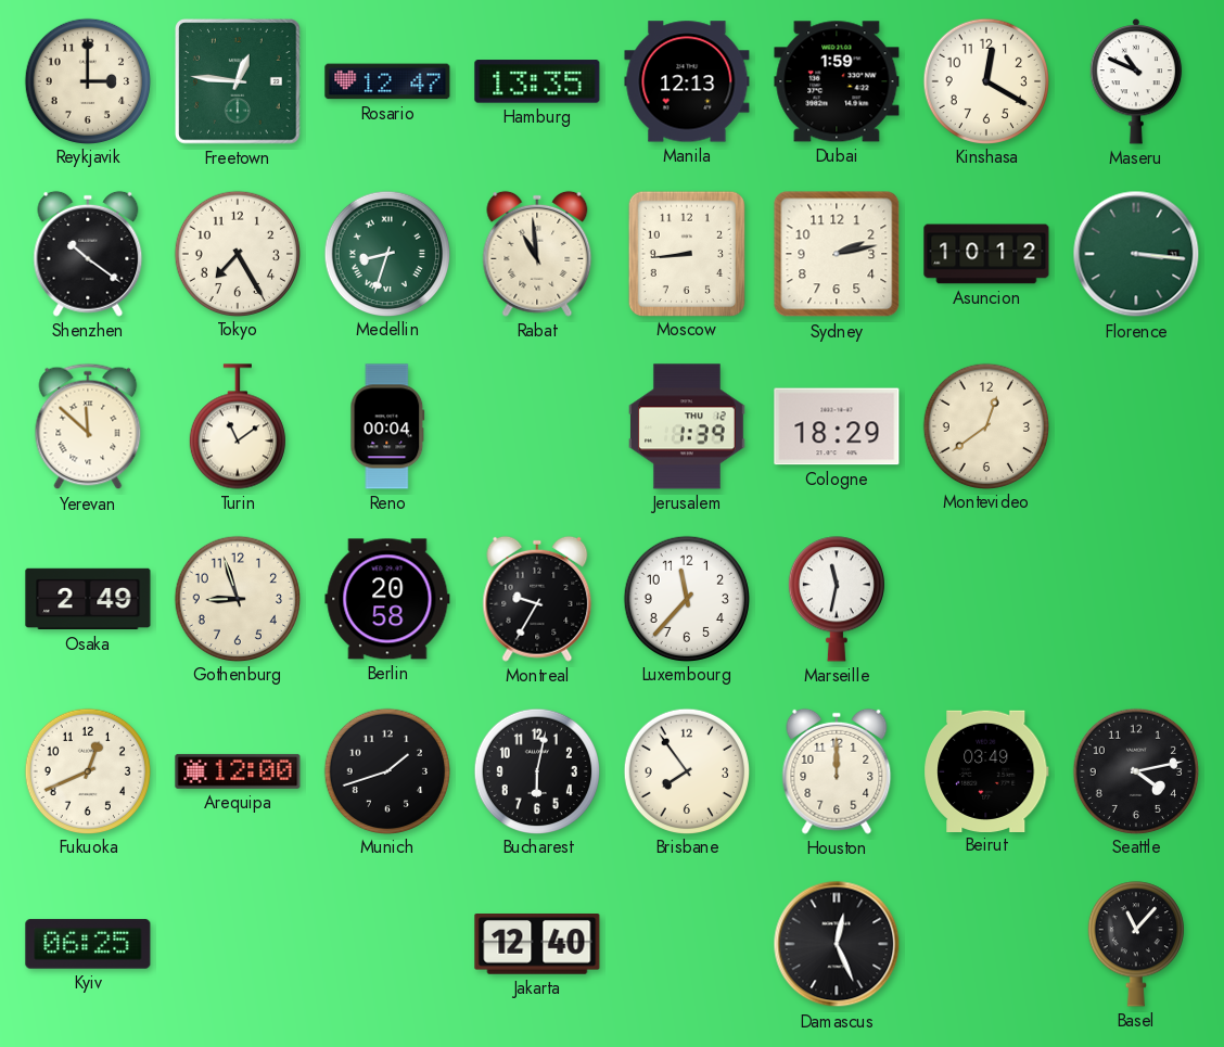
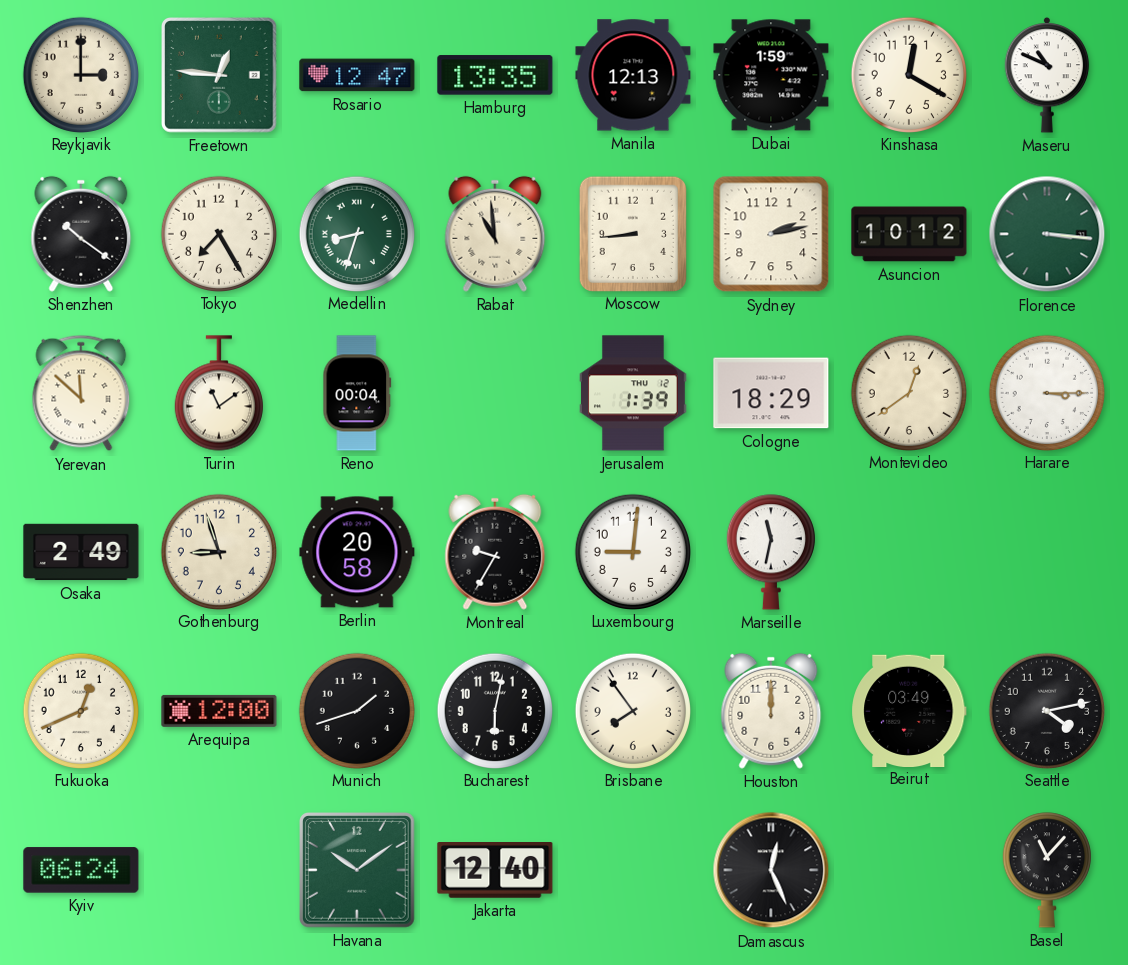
Harare: none -> 3:15 (1046, 392)
Luxembourg: 11:37 -> 9:01 (632, 551)
Kyiv: 06:25 -> 06:24 (81, 870)
Havana: none -> 10:09 (358, 871)
